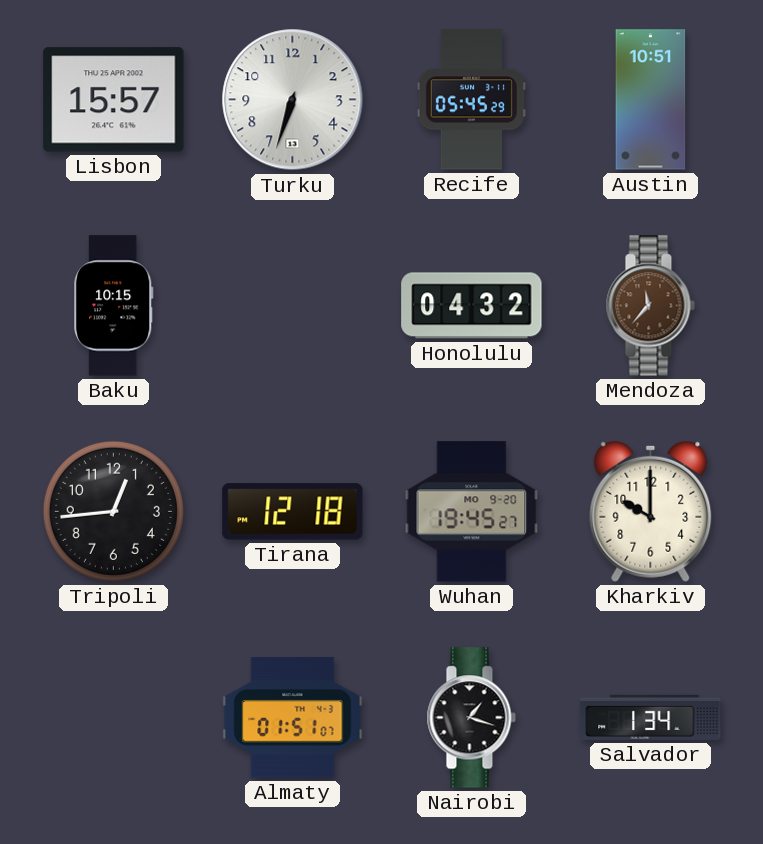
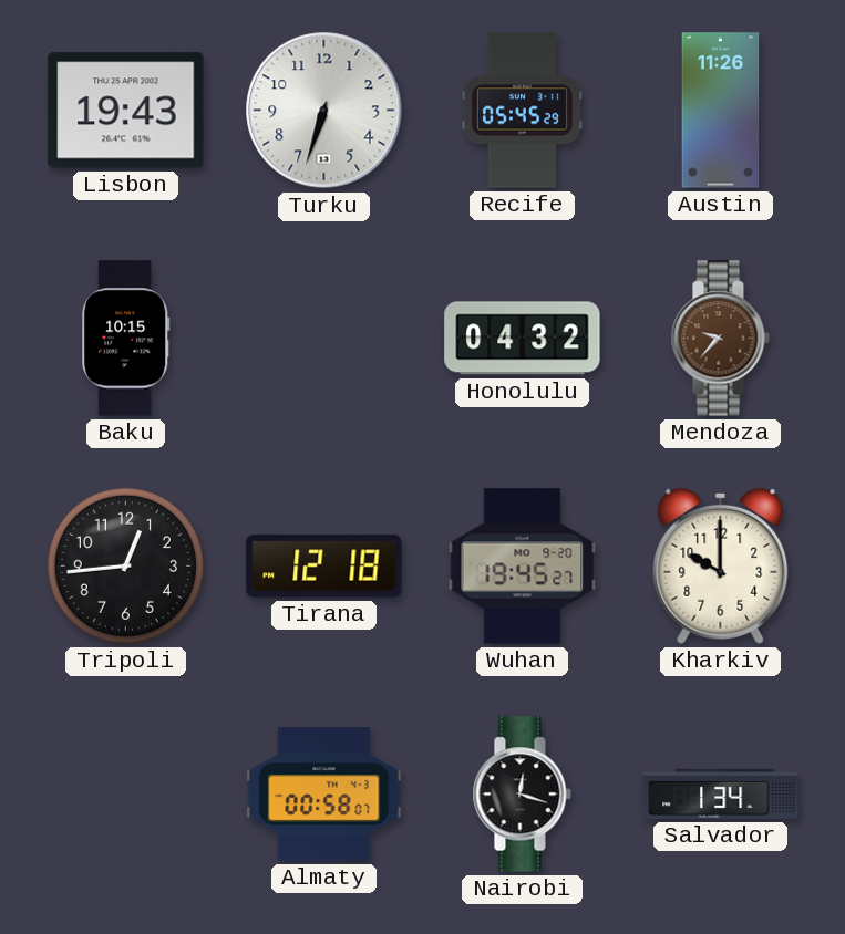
Lisbon: 15:57 -> 19:43 (126, 111)
Austin: 10:51 -> 11:26 (721, 111)
Mendoza: 11:37 -> 9:37 (720, 339)
Almaty: 01:51 -> 00:58 (324, 795)
Nairobi: 1:18 -> 12:18 (522, 795)
